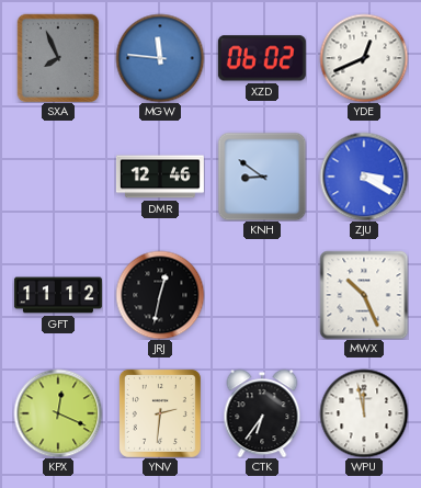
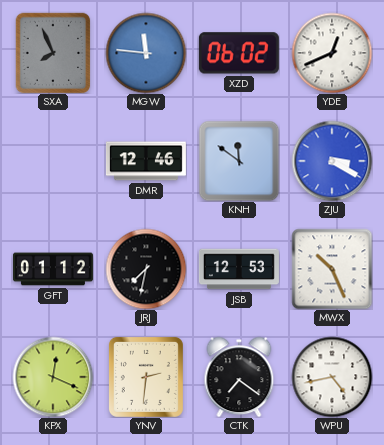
KNH: 8:51 -> 11:51 (239, 161)
GFT: 11:12 -> 01:12 (53, 269)
JRJ: 12:32 -> 7:32 (146, 269)
JSB: none -> 12:53 (239, 269)
CTK: 6:36 -> 7:21 (239, 377)
WPU: 11:58 -> 4:43 (332, 377)
